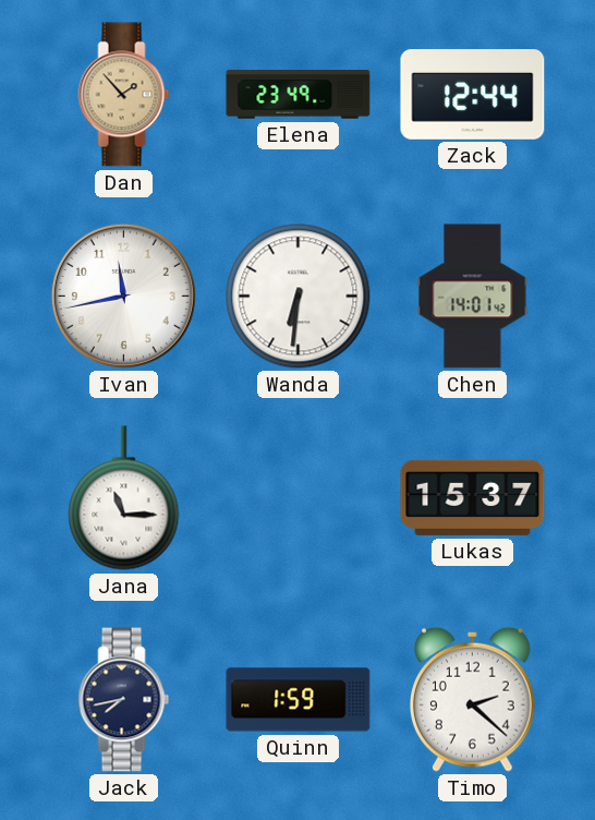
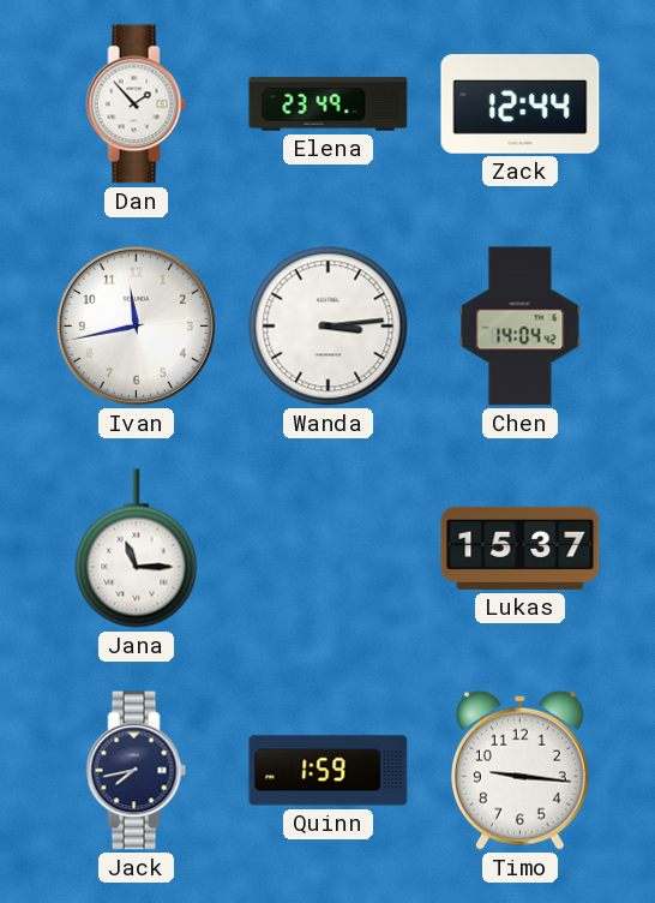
Dan dial: champagne -> white (137, 104)
Wanda: 6:31 -> 3:14 (329, 327)
Chen: 14:01 -> 14:04 (521, 327)
Timo: 2:22 -> 9:16 (519, 770)
